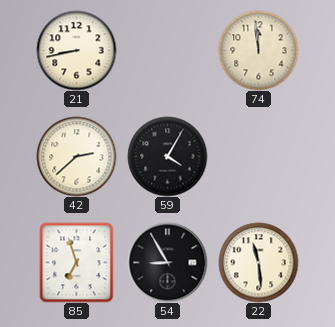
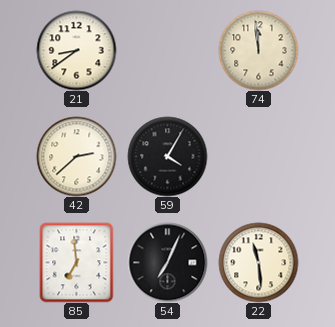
21: 8:43 -> 8:39 (76, 50)
85: 6:57 -> 6:59 (77, 262)
54: 8:55 -> 7:04 (167, 262)
